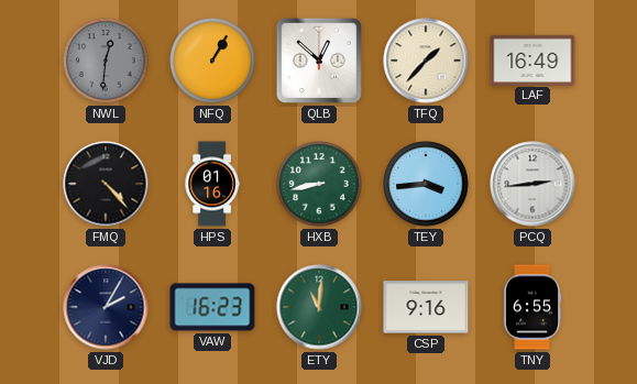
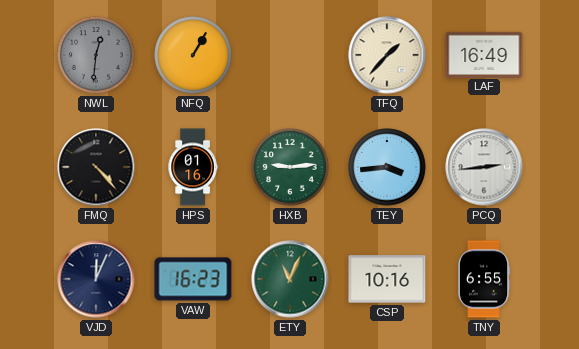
QLB: 12:52 -> none (319, 61)
HXB: 8:43 -> 9:14 (290, 167)
VJD: 2:05 -> 12:04 (96, 279)
ETY: 11:01 -> 11:04 (290, 279)
CSP: 9:16 -> 10:16 (387, 279)
